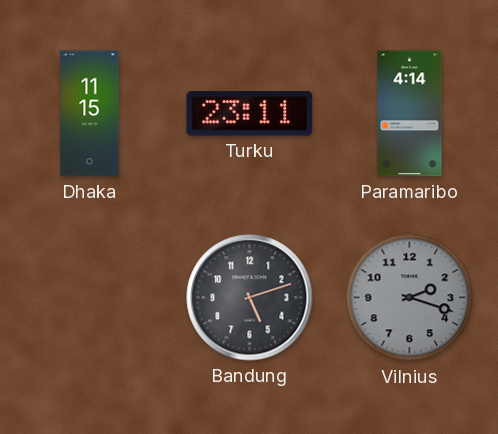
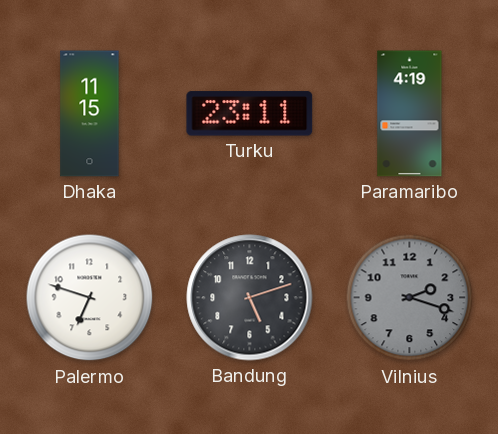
Paramaribo: 4:14 -> 4:19 (410, 114)
Palermo: none -> 6:48 (90, 298)
